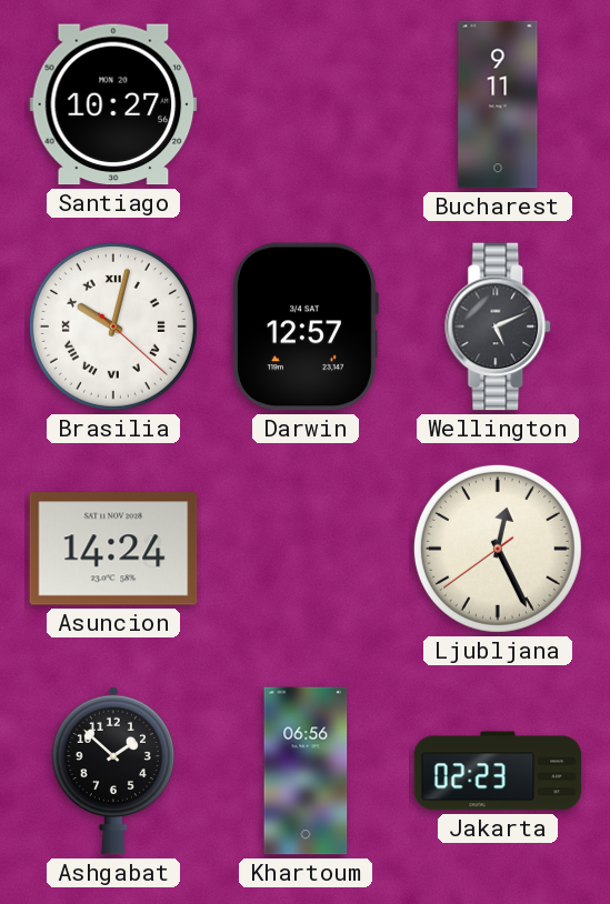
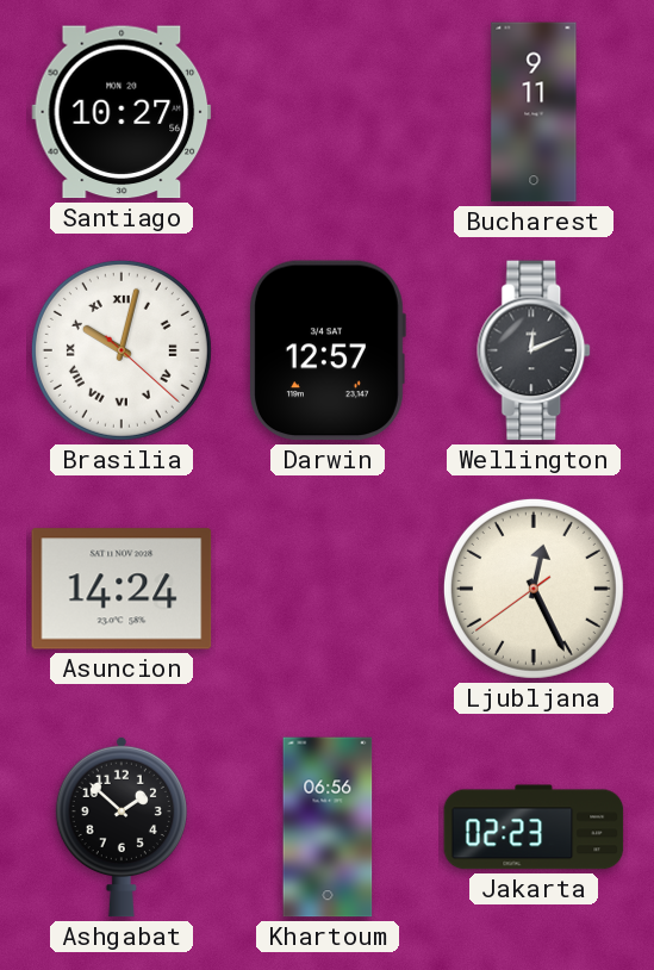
Wellington: 5:11 -> 12:11 (535, 350)
